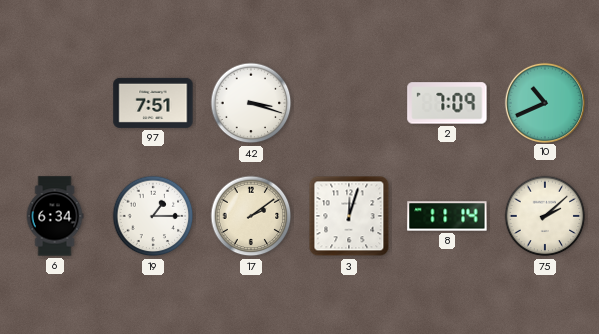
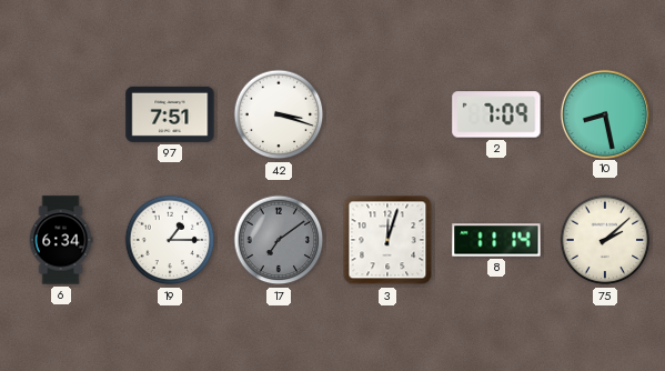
10: 10:41 -> 8:28 (604, 113)
17: 2:09 -> 7:09 (279, 240)
17 dial: cream -> grey (279, 240)
